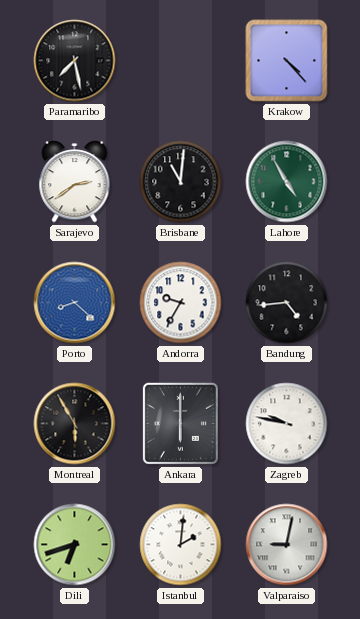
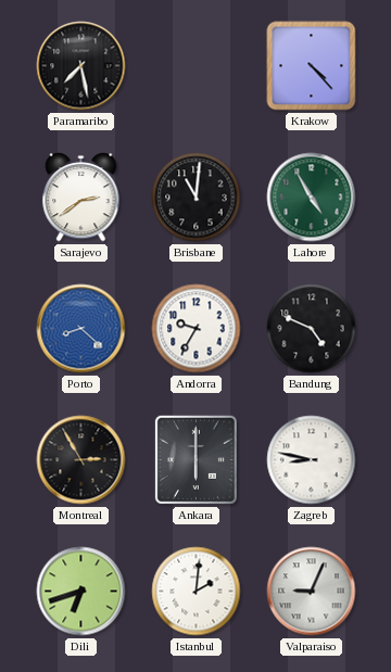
Bandung: 4:44 -> 4:49 (312, 329)
Montreal: 5:55 -> 2:55 (81, 460)
Zagreb: 9:47 -> 8:47 (312, 460)
Valparaiso: 9:02 -> 9:04 (312, 592)
